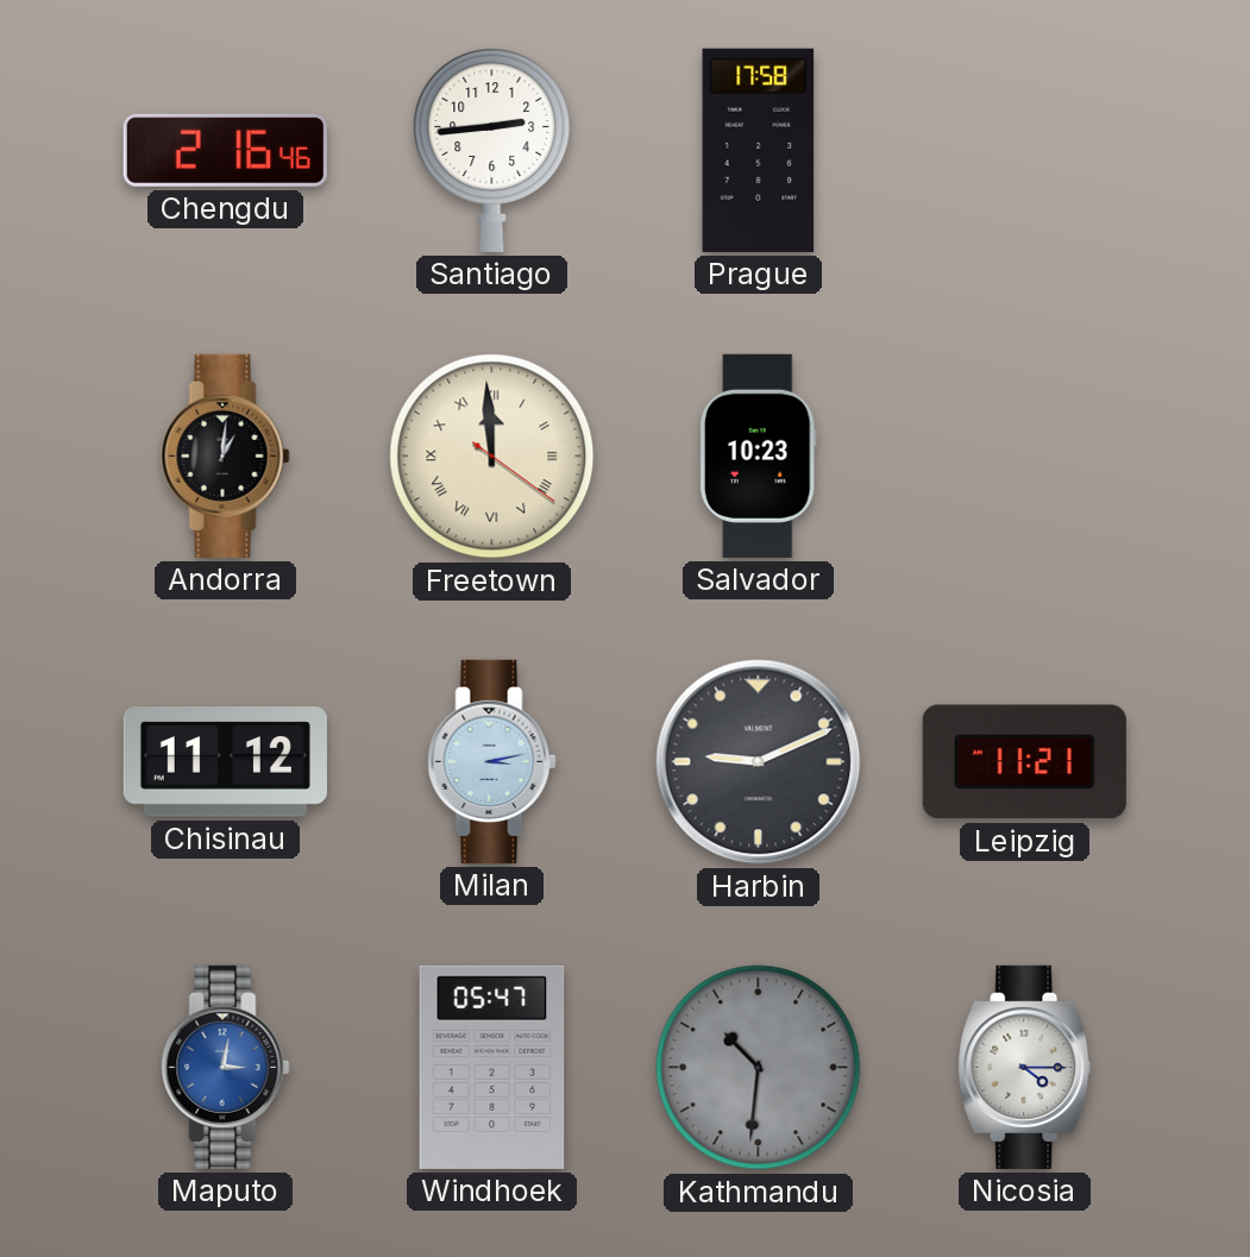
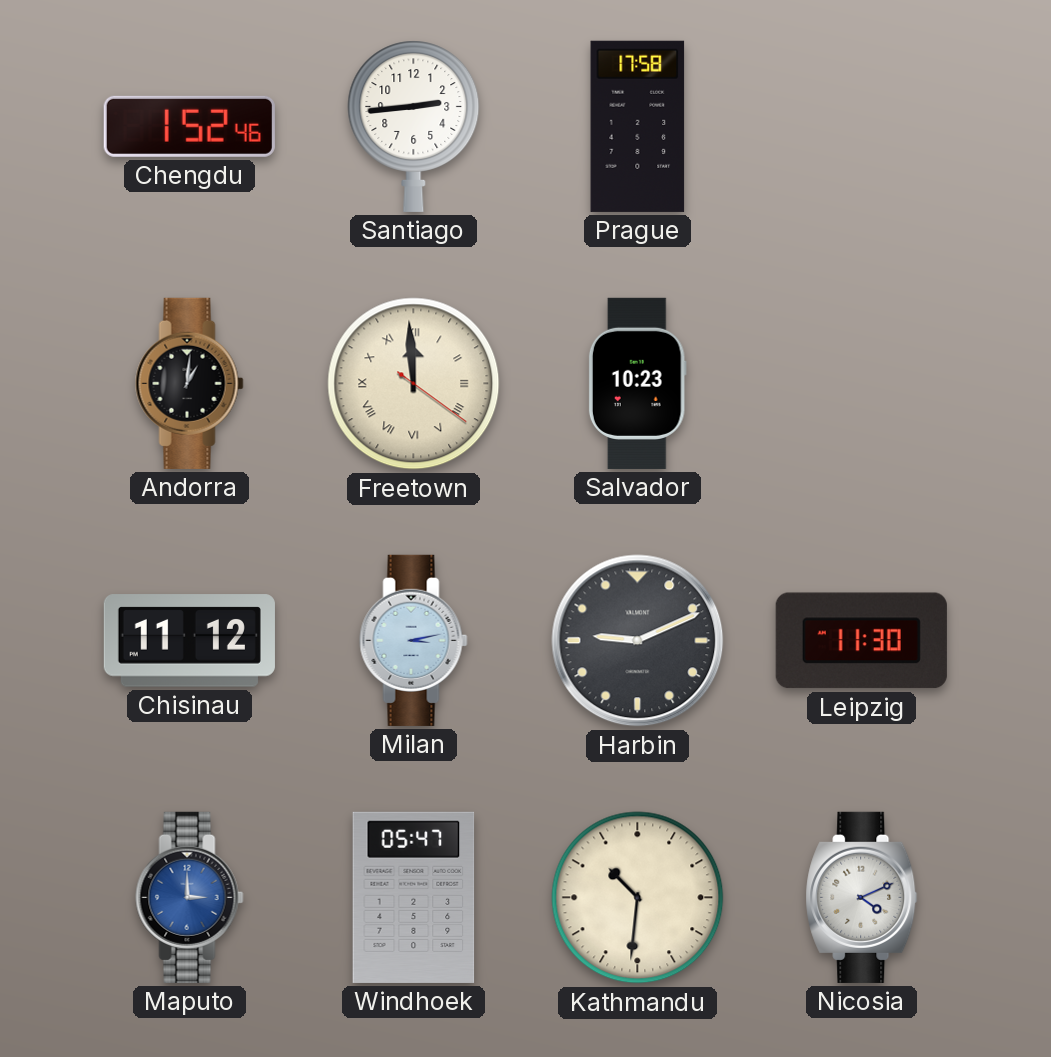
Chengdu: 2:16 -> 1:52 (189, 126)
Leipzig: 11:21 -> 11:30 (861, 641)
Maputo: 3:02 -> 3:00 (190, 897)
Kathmandu dial: grey -> cream (638, 898)
Nicosia: 4:15 -> 4:11 (862, 897)
